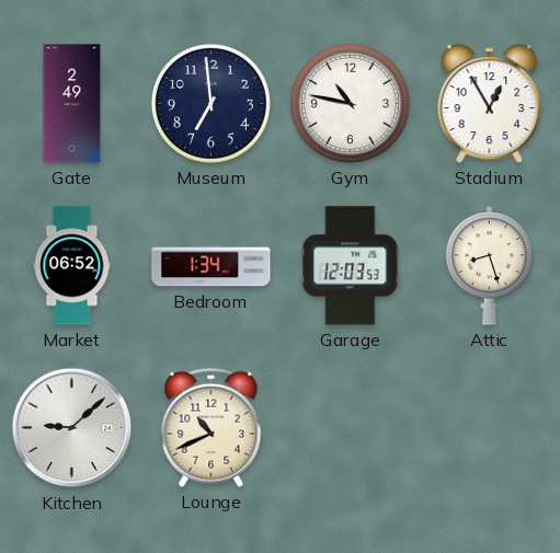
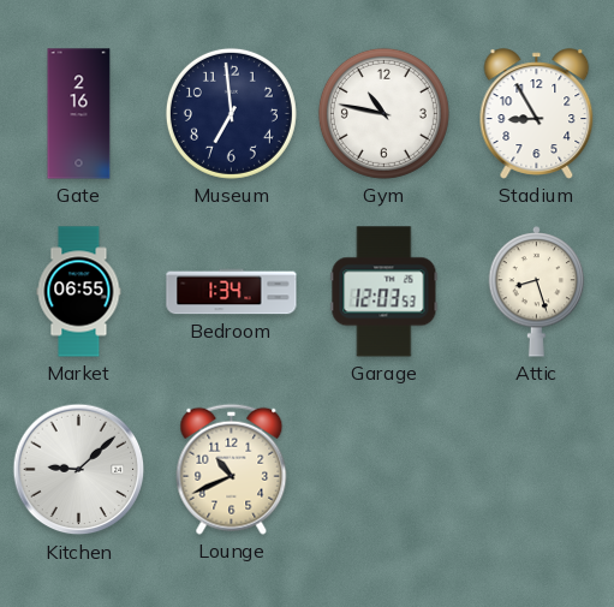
Gate: 2:49 -> 2:16 (79, 114)
Stadium: 12:55 -> 8:55 (537, 114)
Market: 06:52 -> 06:55 (79, 292)
